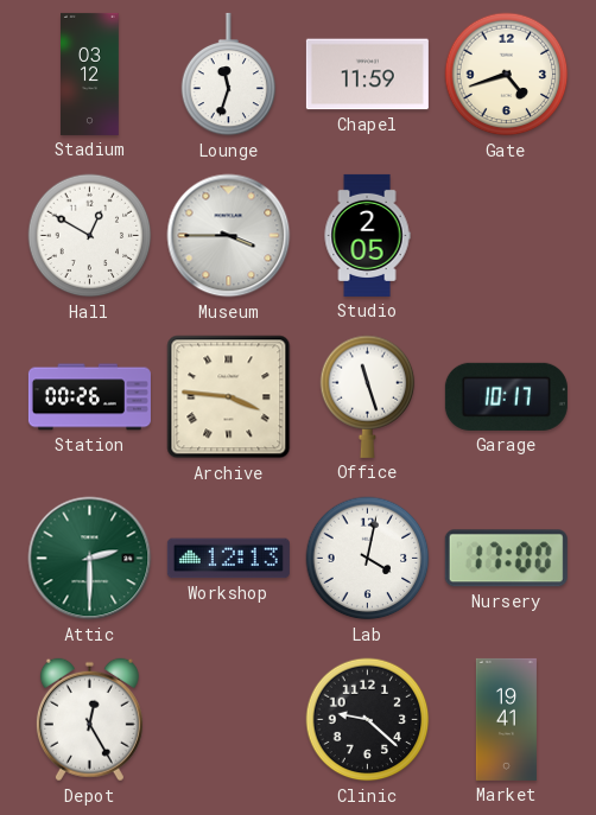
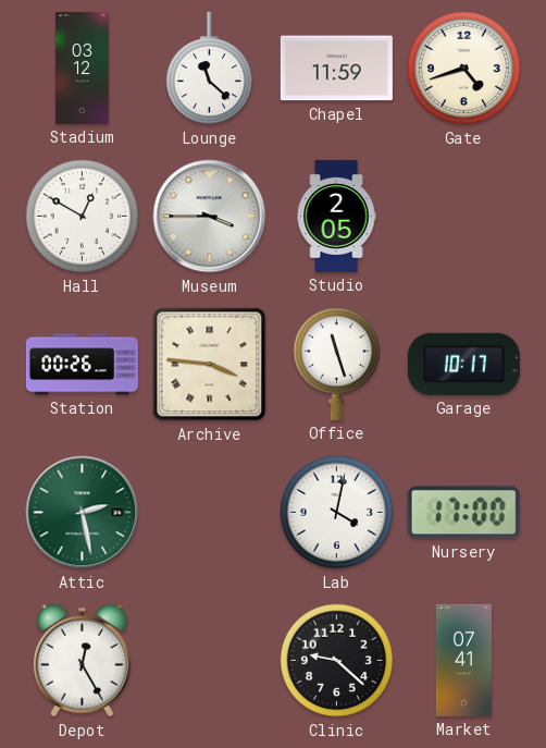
Lounge: 11:33 -> 11:22 (210, 69)
Attic: 2:30 -> 2:28 (83, 513)
Workshop: 12:13 -> none (228, 559)
Market: 19:41 -> 07:41 (463, 660)
